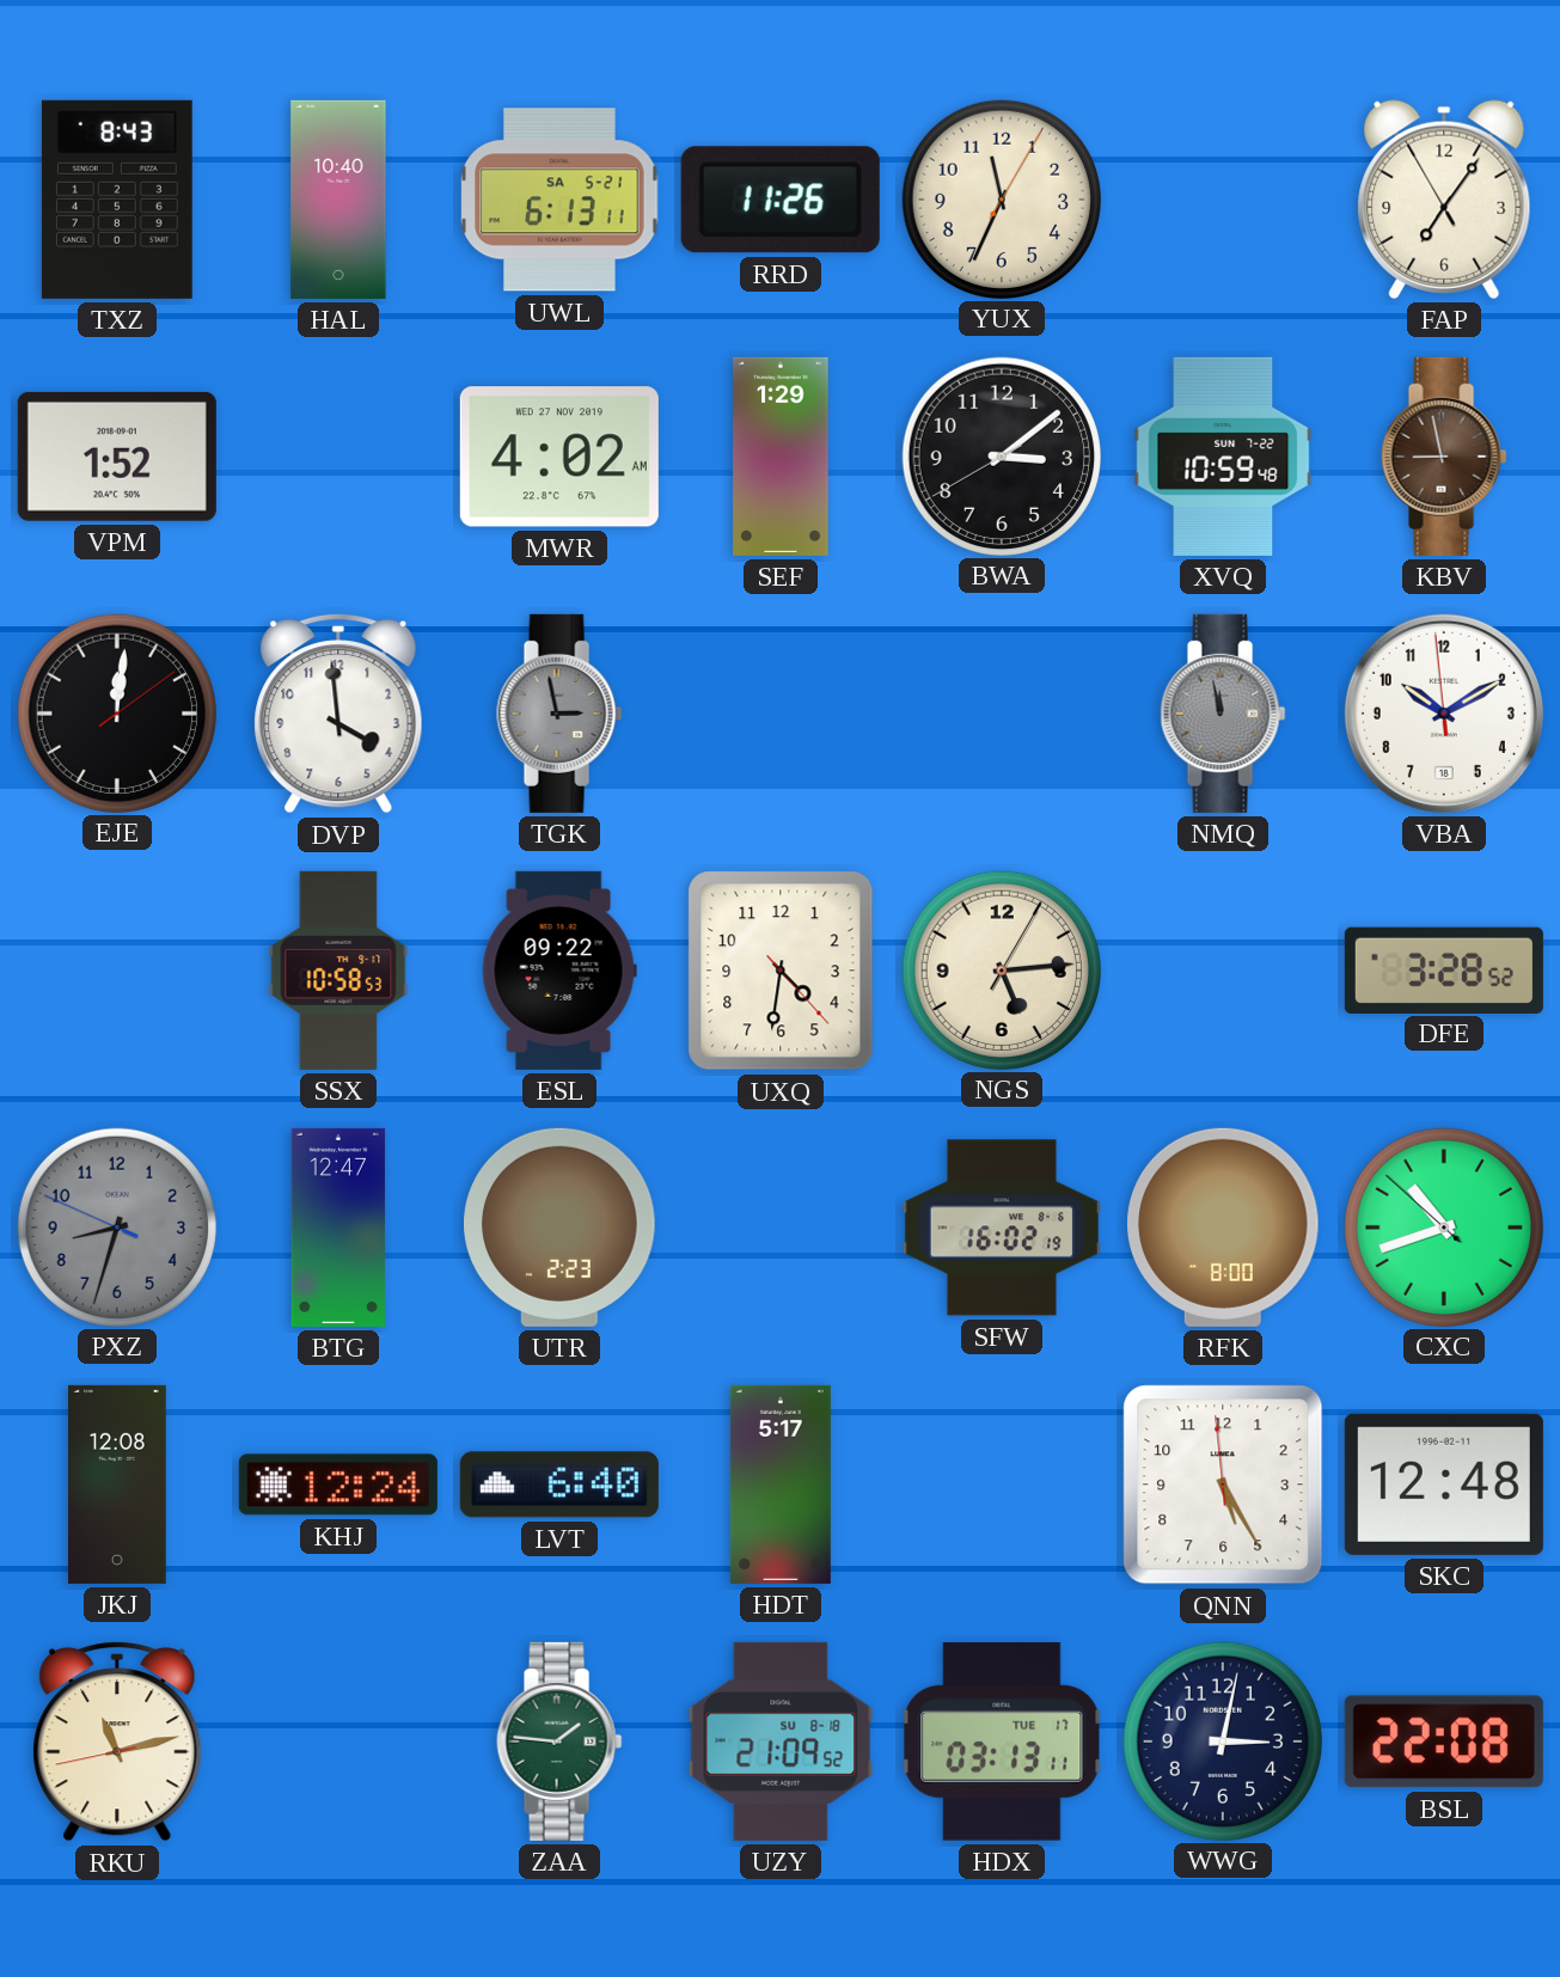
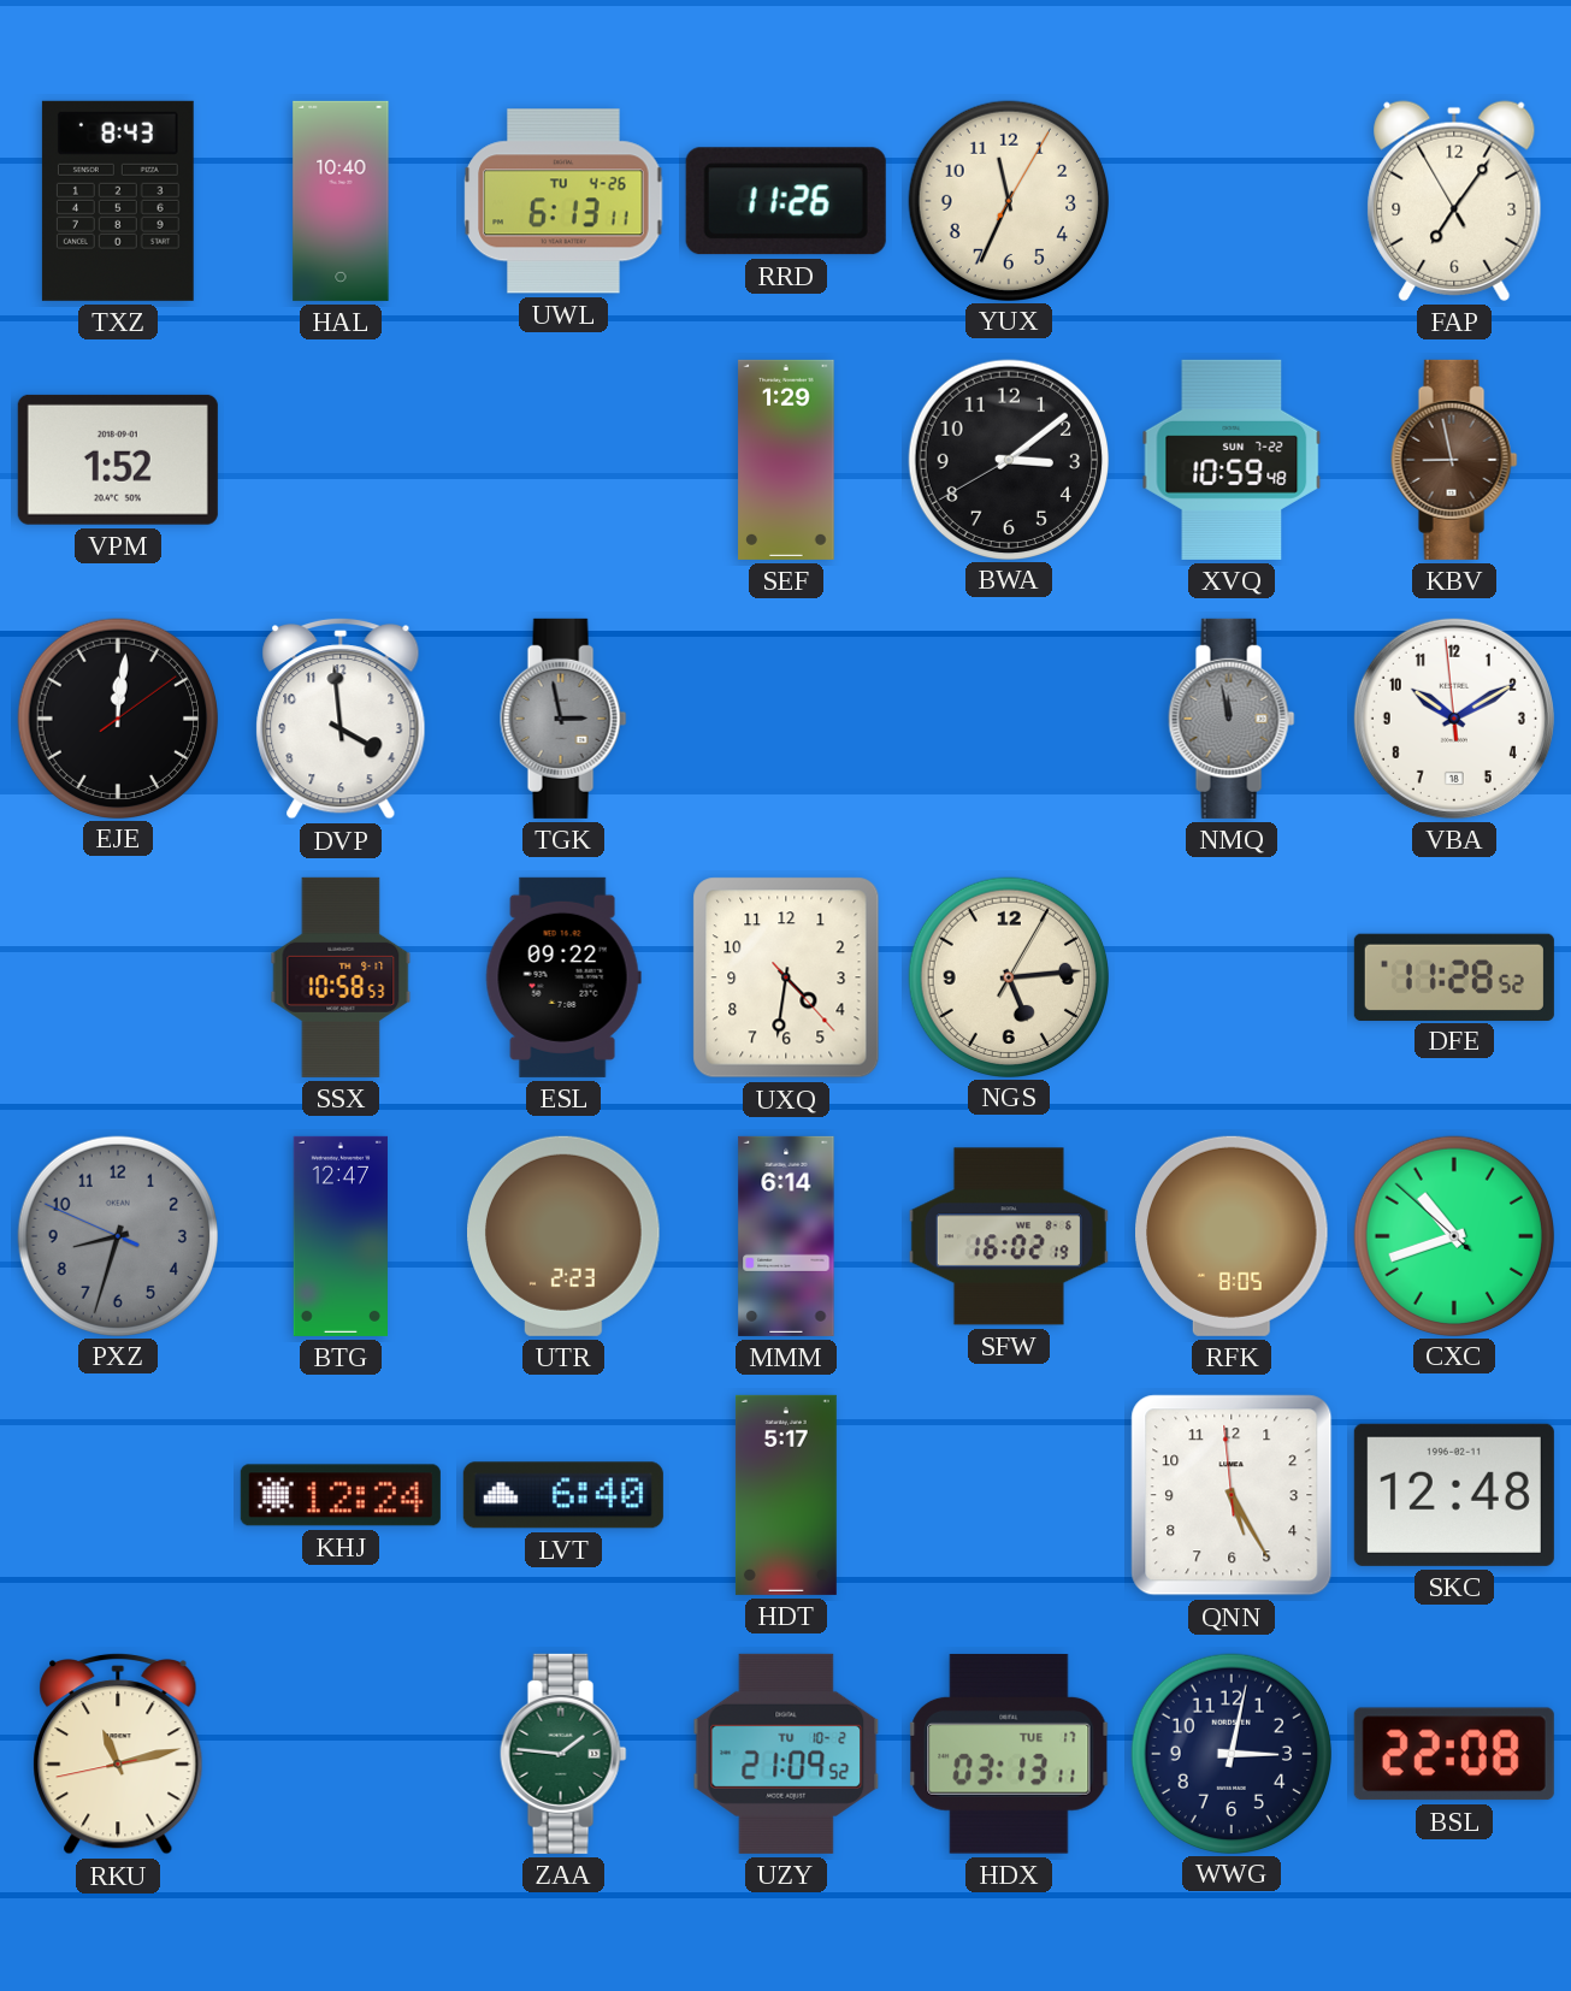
UWL date: SA 5-21 -> TU 4-26 (563, 201)
MWR: 4:02 -> none (559, 457)
DFE: 3:28 -> 11:28 (1454, 976)
MMM: none -> 6:14 (786, 1236)
RFK: 8:00 -> 8:05 (1232, 1236)
JKJ: 12:08 -> none (117, 1485)
UZY date: SU 8-18 -> TU 10-2 (786, 1754)
